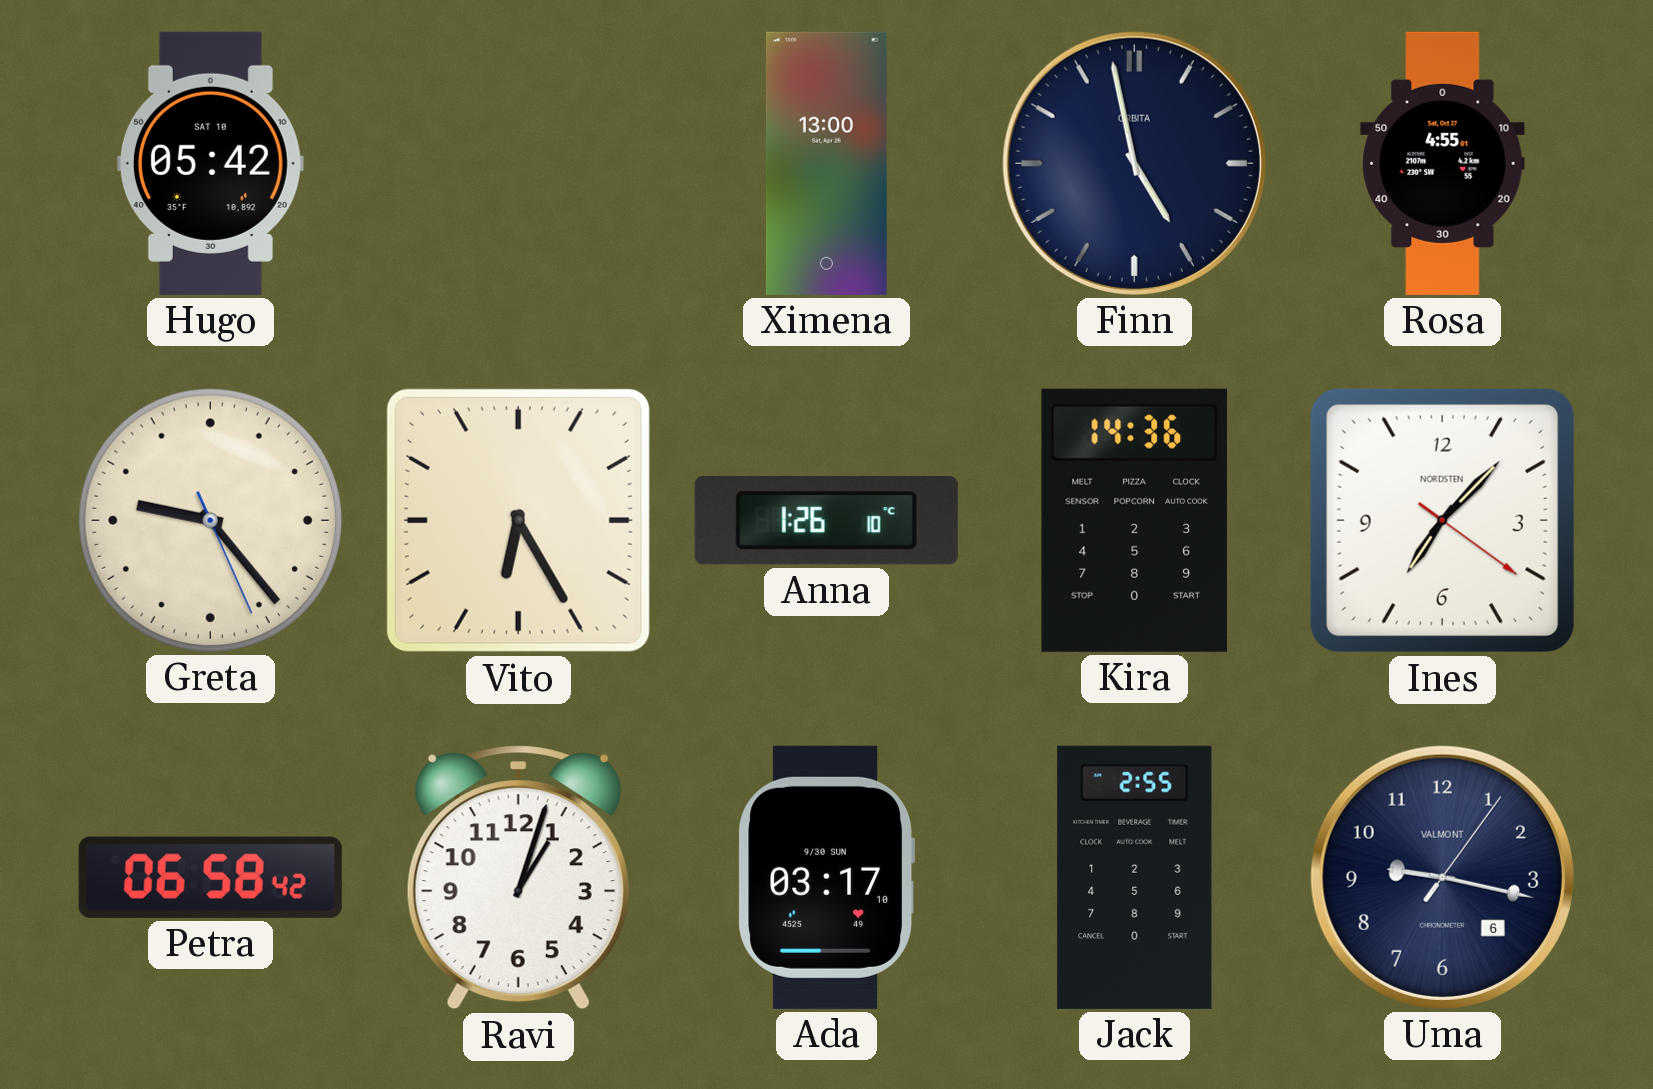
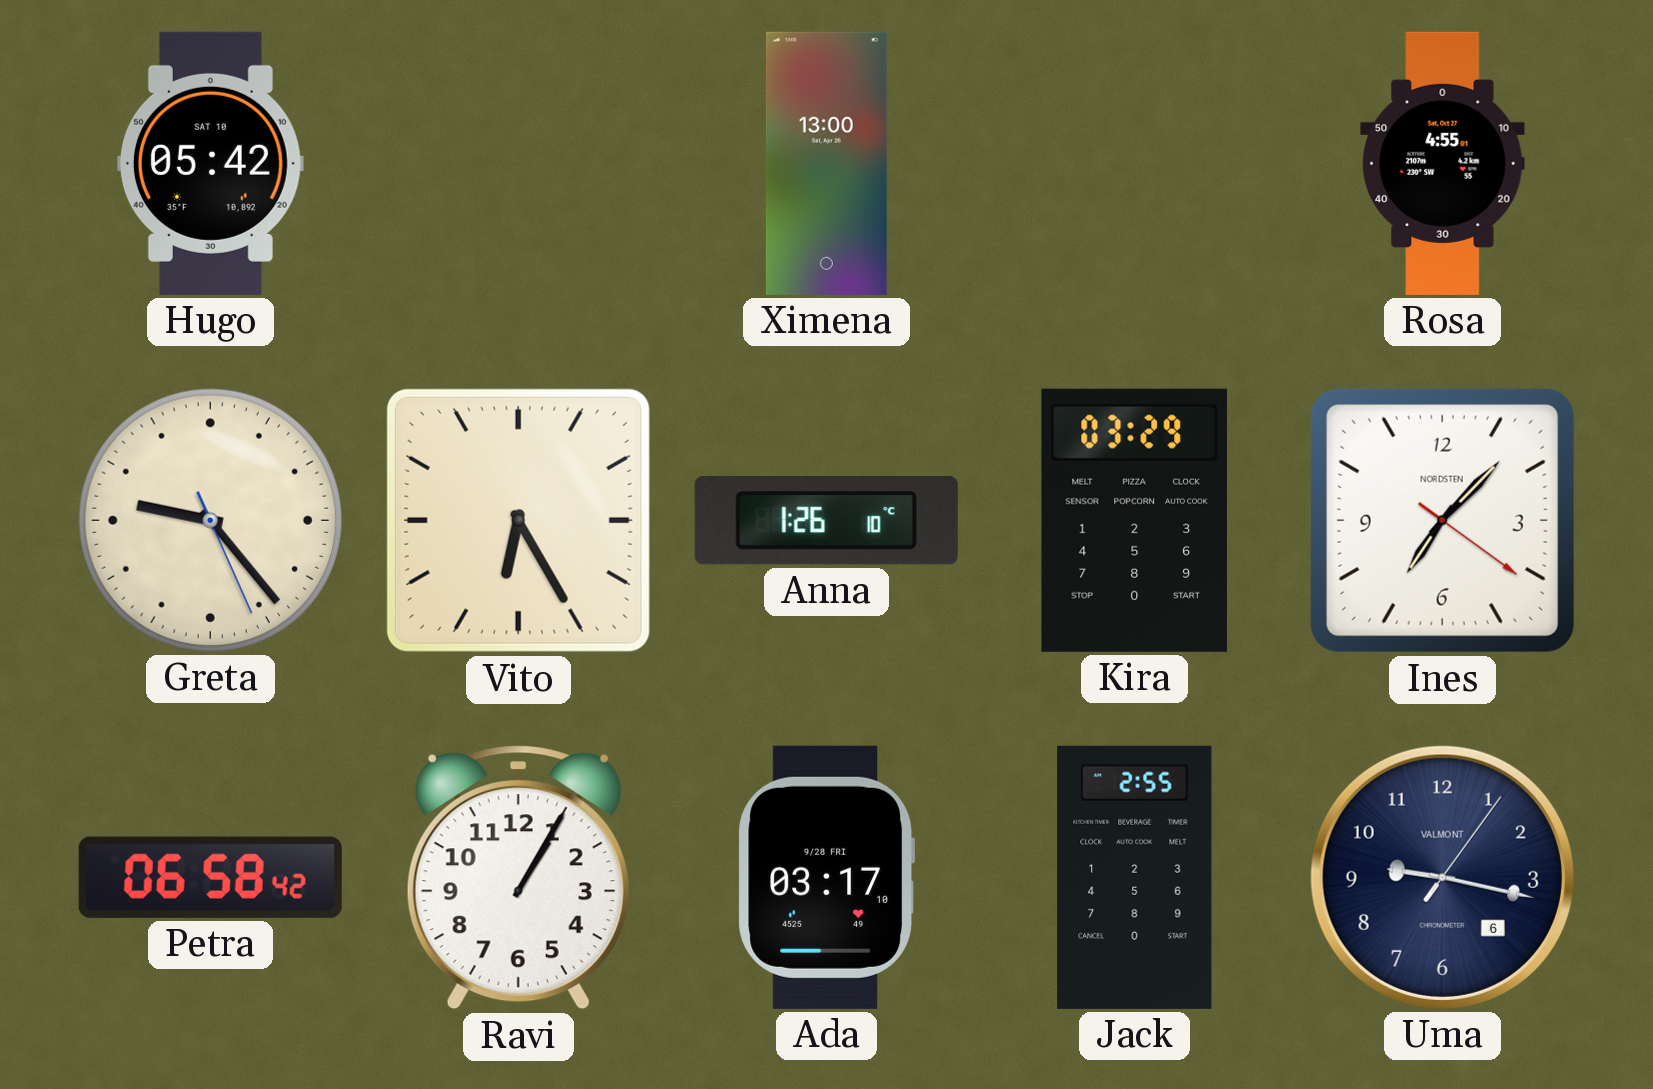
Finn: 4:58 -> none (1134, 163)
Kira: 14:36 -> 03:29 (1134, 520)
Ravi: 1:03 -> 1:05 (518, 878)
Ada date: 9/30 SUN -> 9/28 FRI (826, 877)
